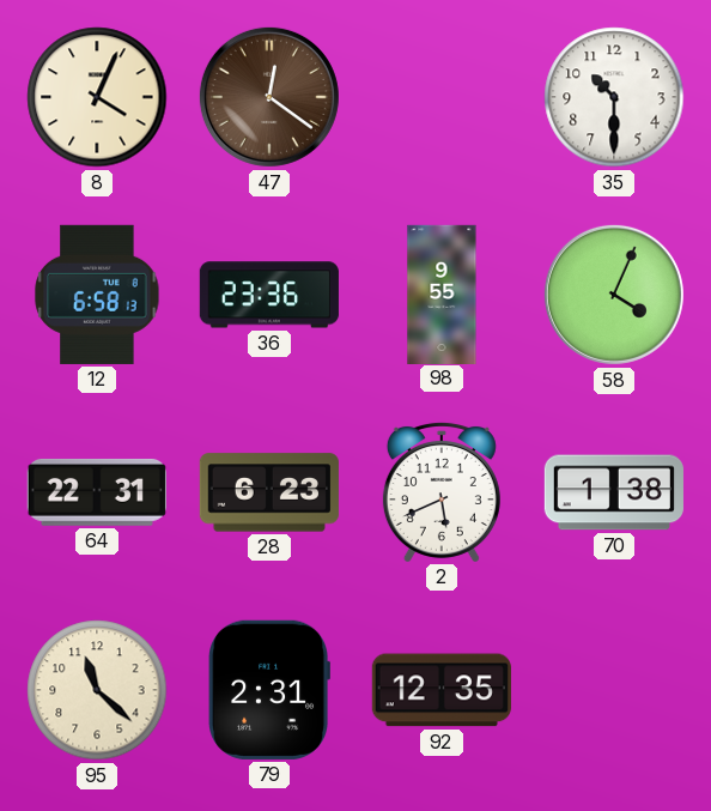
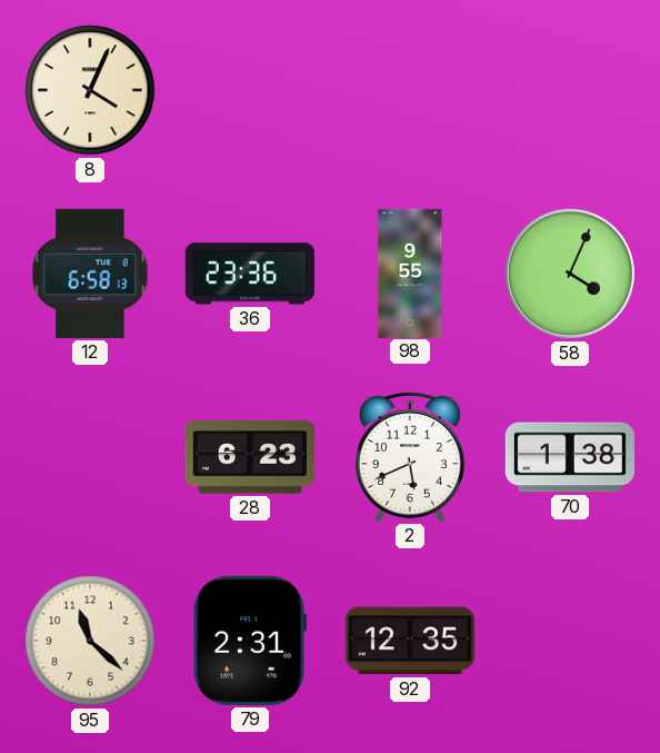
47: 12:21 -> none (269, 97)
35: 10:30 -> none (614, 97)
64: 22:31 -> none (97, 492)
